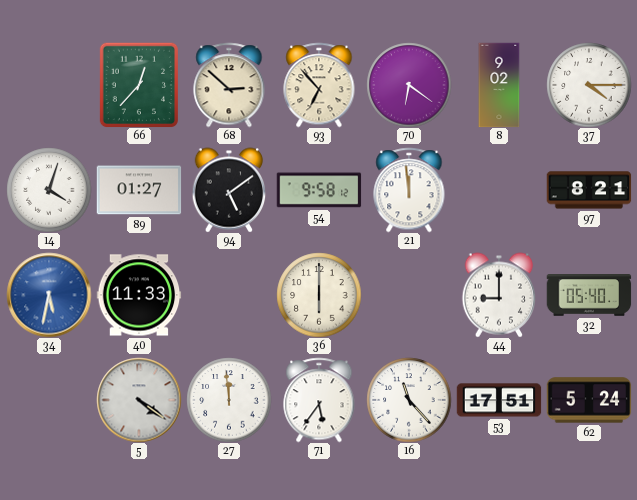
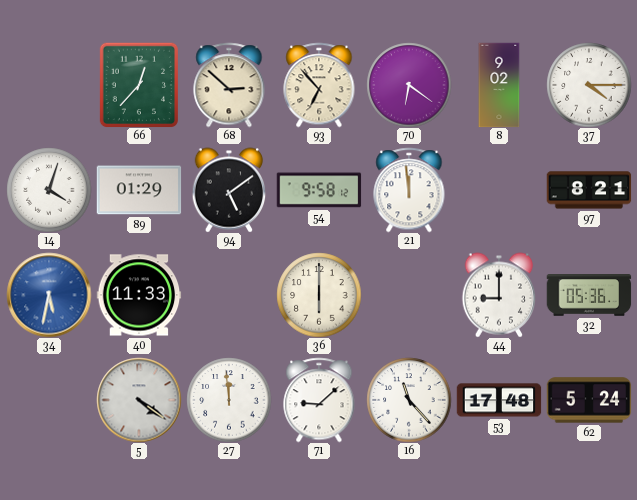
89: 01:27 -> 01:29 (139, 190)
32: 05:40 -> 05:36 (589, 296)
71: 5:36 -> 9:08 (319, 400)
53: 17:51 -> 17:48 (499, 400)
